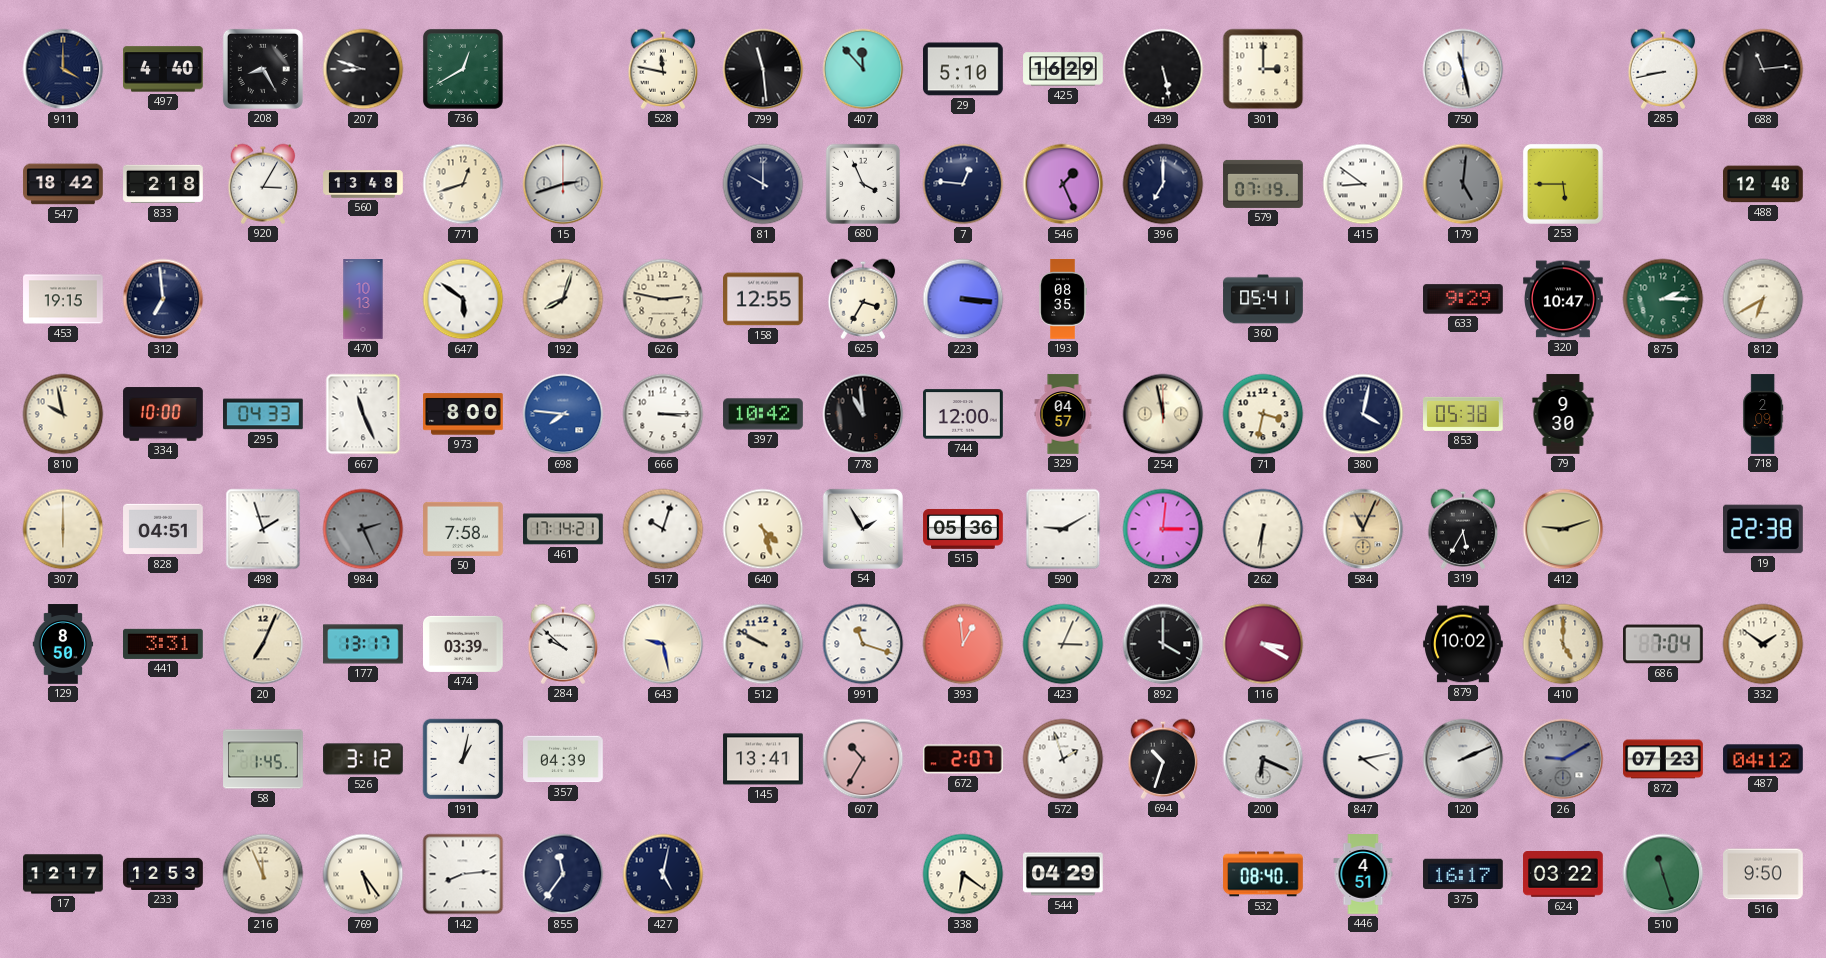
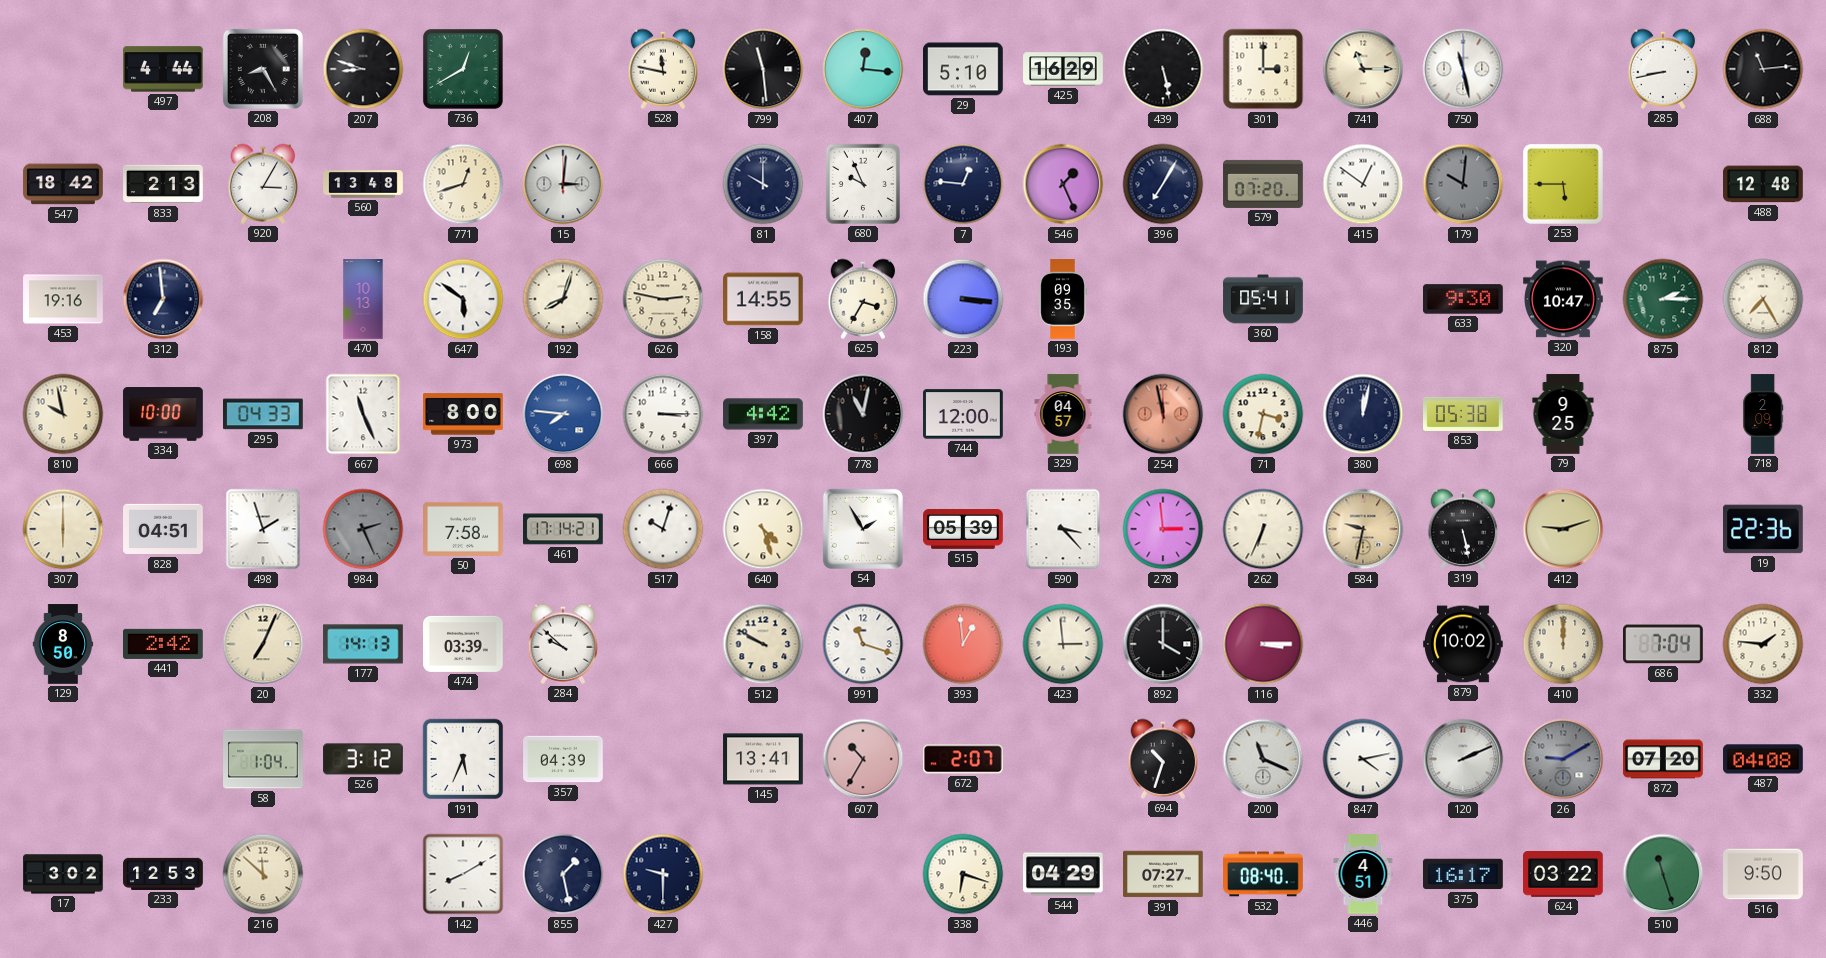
911: 4:00 -> none (63, 69)
497: 4:40 -> 4:44 (163, 69)
407: 11:53 -> 12:16 (863, 69)
741: none -> 11:15 (1363, 69)
833: 2:18 -> 2:13 (163, 184)
15: 2:42 -> 3:01 (563, 184)
680: 3:56 -> 9:56 (863, 184)
396: 7:00 -> 7:05 (1163, 184)
579: 07:19 -> 07:20 (1263, 184)
415: 8:51 -> 12:51 (1363, 184)
179: 5:01 -> 10:01 (1463, 184)
453: 19:15 -> 19:16 (63, 299)
158: 12:55 -> 14:55 (764, 299)
193: 08:35 -> 09:35 (1063, 299)
633: 9:29 -> 9:30 (1464, 299)
812: 6:40 -> 7:25 (1763, 299)
397: 10:42 -> 4:42 (763, 414)
778: 10:59 -> 11:02 (863, 414)
254 dial: cream -> salmon (1163, 414)
380: 4:02 -> 12:02 (1363, 414)
79: 9:30 -> 9:25 (1563, 414)
515: 05:36 -> 05:39 (963, 529)
590: 9:10 -> 3:23 (1063, 529)
278: 3:01 -> 2:59 (1163, 529)
262: 6:31 -> 6:34 (1263, 529)
584: 11:04 -> 9:32 (1363, 529)
319: 5:35 -> 5:28 (1463, 529)
19: 22:38 -> 22:36 (1764, 529)
441: 3:31 -> 2:42 (164, 644)
177: 13:17 -> 14:13 (363, 644)
643: 9:28 -> none (663, 644)
423: 3:04 -> 2:59 (1063, 644)
116: 3:20 -> 3:15 (1263, 644)
410: 5:00 -> 12:00 (1563, 644)
332: 1:51 -> 1:46 (1763, 644)
58: 1:45 -> 1:04 (263, 759)
191: 1:02 -> 5:34 (463, 759)
572: 1:57 -> none (1063, 759)
200: 6:19 -> 11:19 (1263, 759)
872: 07:23 -> 07:20 (1663, 759)
487: 04:12 -> 04:08 (1763, 759)
17: 12:17 -> 3:02 (63, 874)
216: 11:56 -> 11:52 (263, 874)
769: 5:24 -> none (363, 874)
142: 8:14 -> 8:10 (463, 874)
855: 11:36 -> 1:28 (563, 874)
427: 5:02 -> 9:30 (663, 874)
338: 6:21 -> 6:18 (963, 874)
391: none -> 07:27 (1163, 874)
